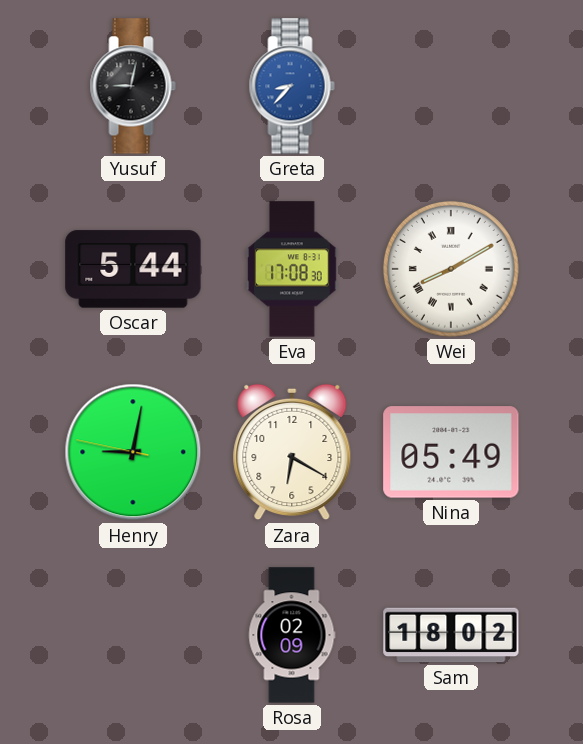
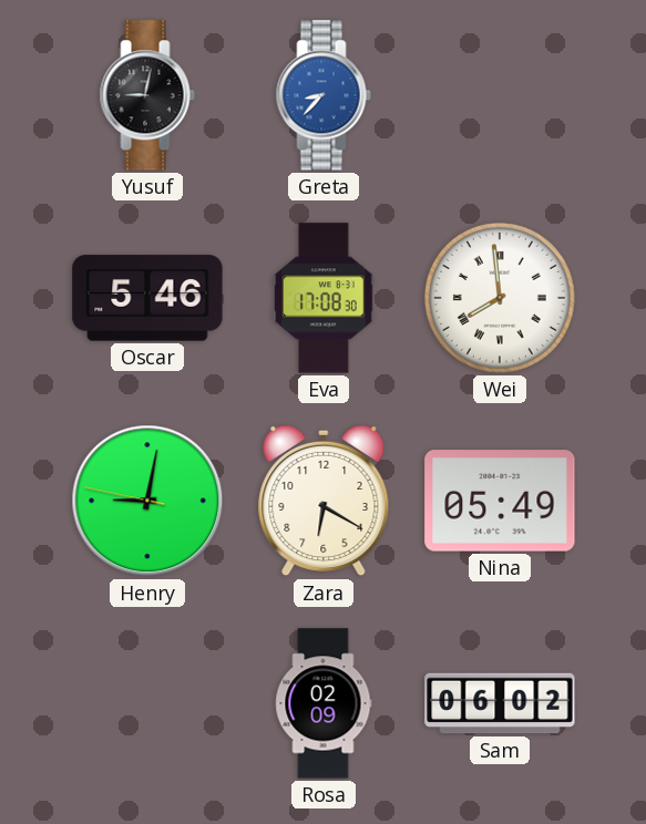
Oscar: 5:44 -> 5:46 (147, 298)
Wei: 8:10 -> 7:59 (500, 298)
Sam: 18:02 -> 06:02 (500, 703)
